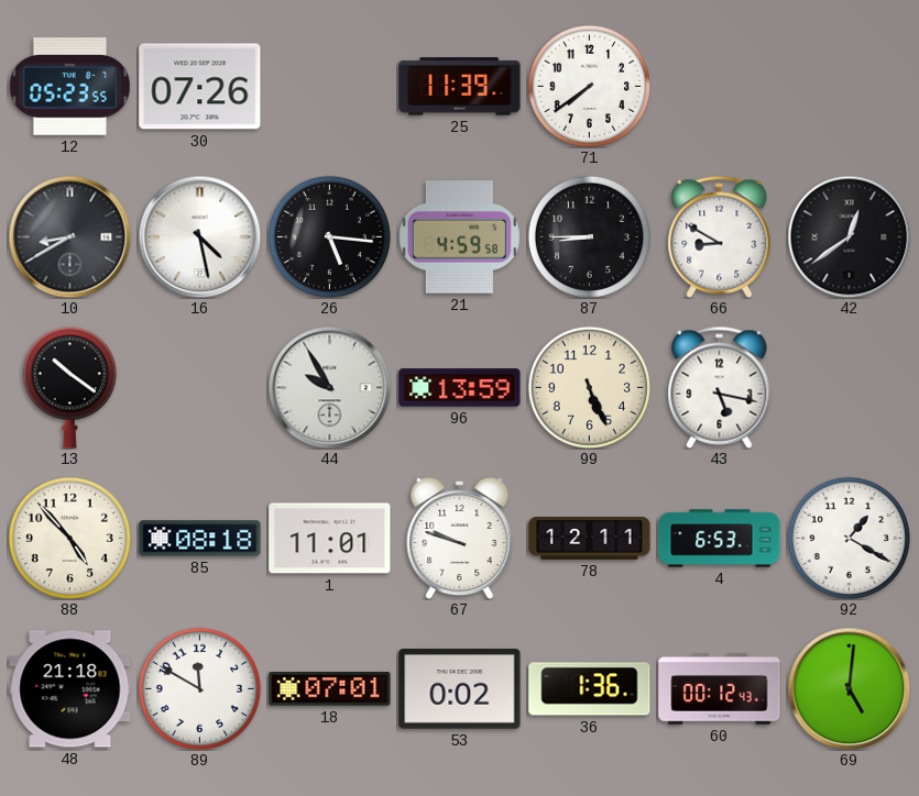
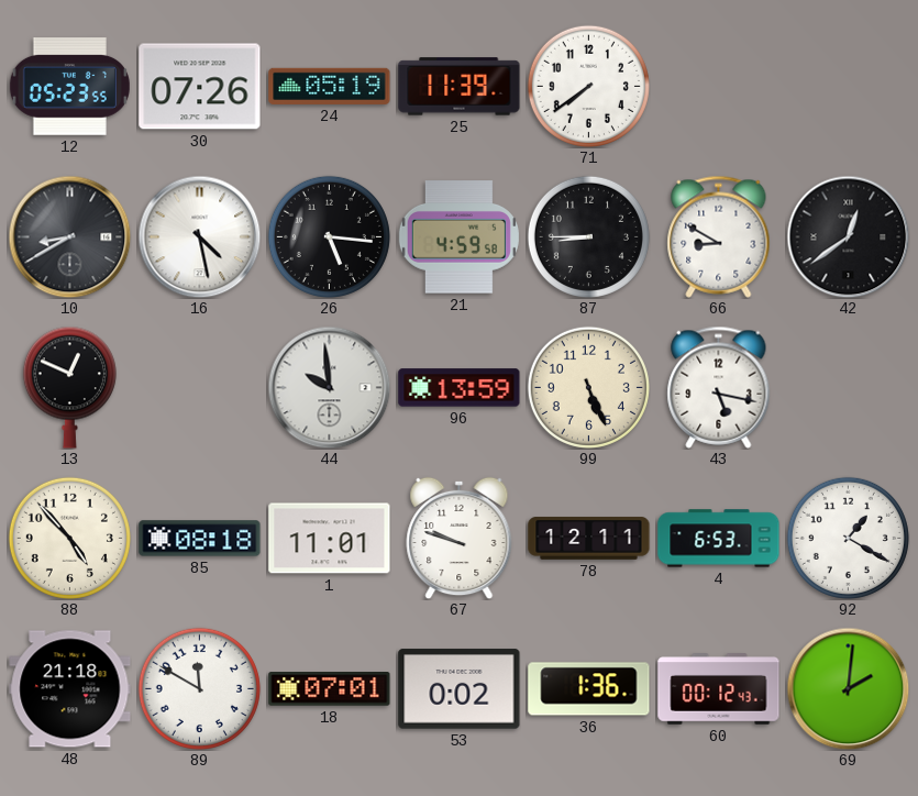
24: none -> 05:19 (330, 86)
13: 10:21 -> 12:49 (69, 387)
44: 9:55 -> 9:59 (329, 387)
69: 5:01 -> 2:01 (848, 688)
